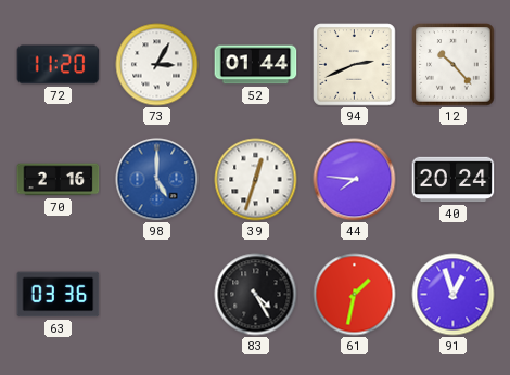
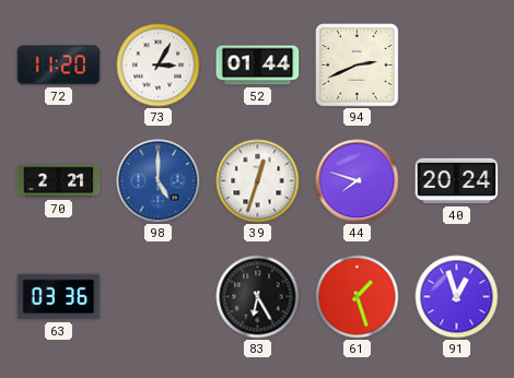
12: 10:23 -> none (454, 65)
70: 2:16 -> 2:21 (59, 181)
44: 7:46 -> 7:48 (358, 181)
83: 4:25 -> 6:25 (258, 297)
61: 1:32 -> 1:27 (358, 297)
